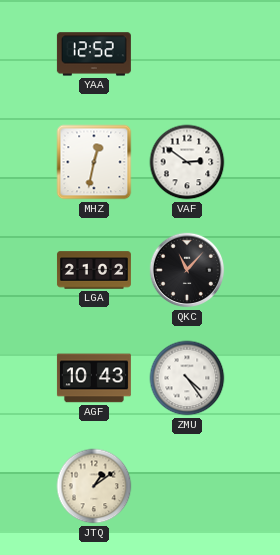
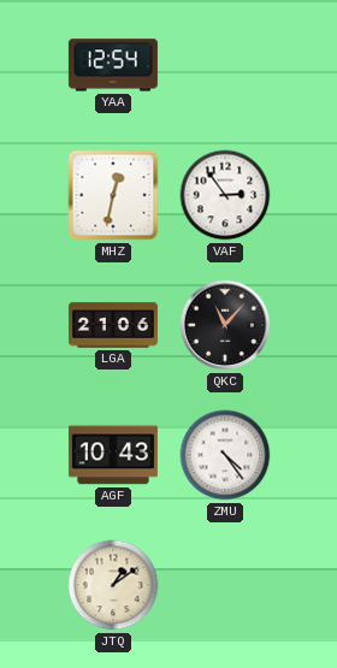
YAA: 12:52 -> 12:54 (113, 65)
VAF: 2:51 -> 2:54 (225, 195)
LGA: 21:02 -> 21:06 (113, 325)
